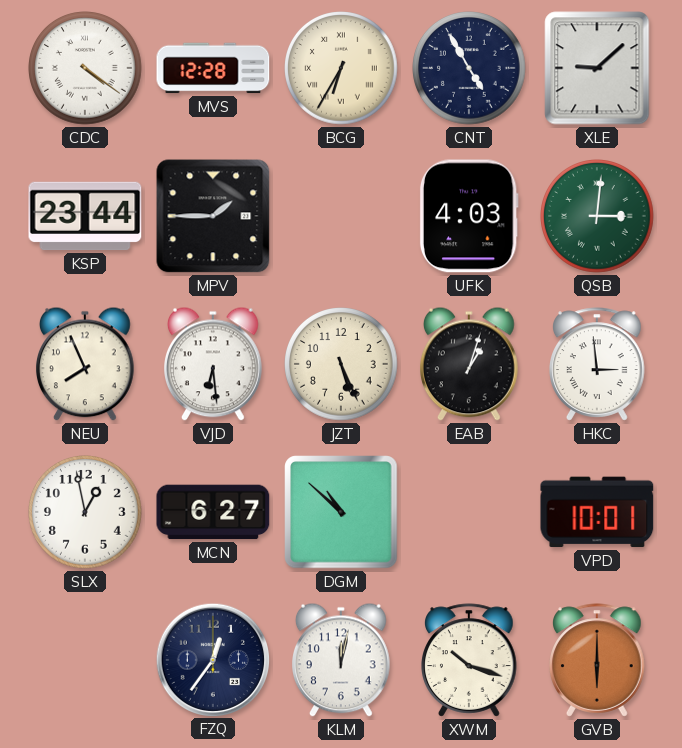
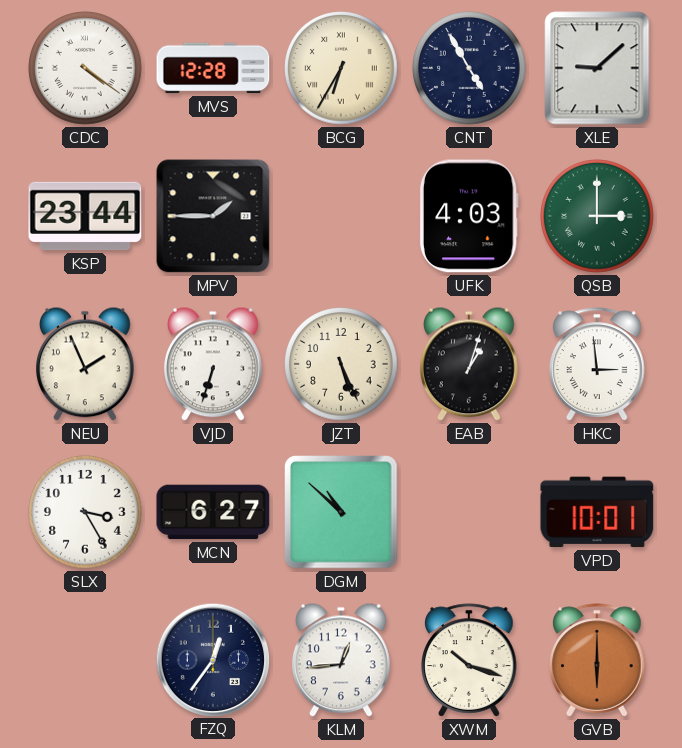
QSB: 3:01 -> 3:00 (598, 217)
NEU: 7:56 -> 1:56 (86, 364)
VJD: 6:29 -> 6:33 (214, 364)
SLX: 12:58 -> 3:25 (86, 513)
KLM: 12:02 -> 12:44 (342, 660)
